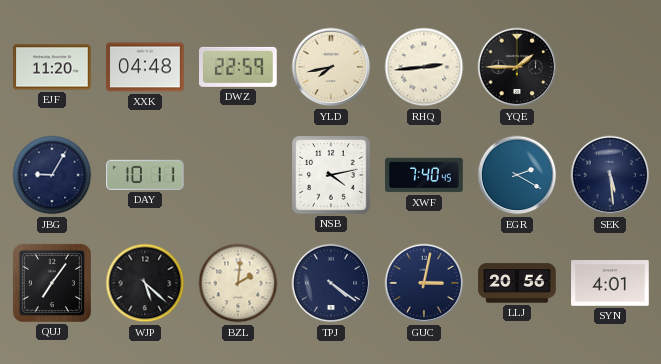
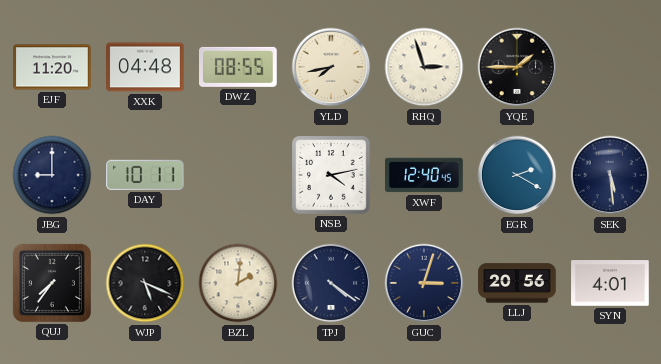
DWZ: 22:59 -> 08:55 (239, 67)
RHQ: 2:44 -> 2:57 (424, 67)
JBG: 9:05 -> 9:00 (52, 175)
XWF: 7:40 -> 12:40 (424, 175)
QUJ: 7:06 -> 7:36 (52, 283)
WJP: 5:22 -> 5:19 (145, 283)
GUC: 3:02 -> 3:03 (424, 283)
